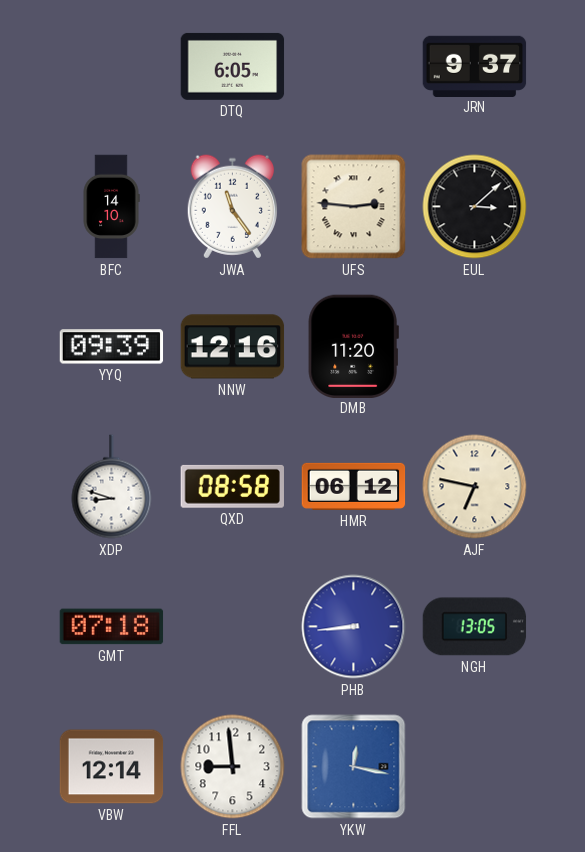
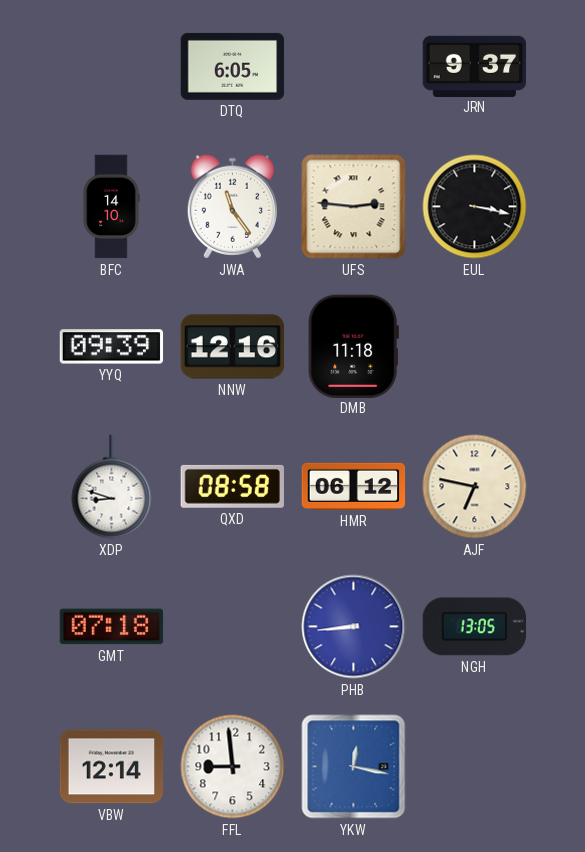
EUL: 3:08 -> 3:17 (475, 207)
DMB: 11:20 -> 11:18 (353, 346)
